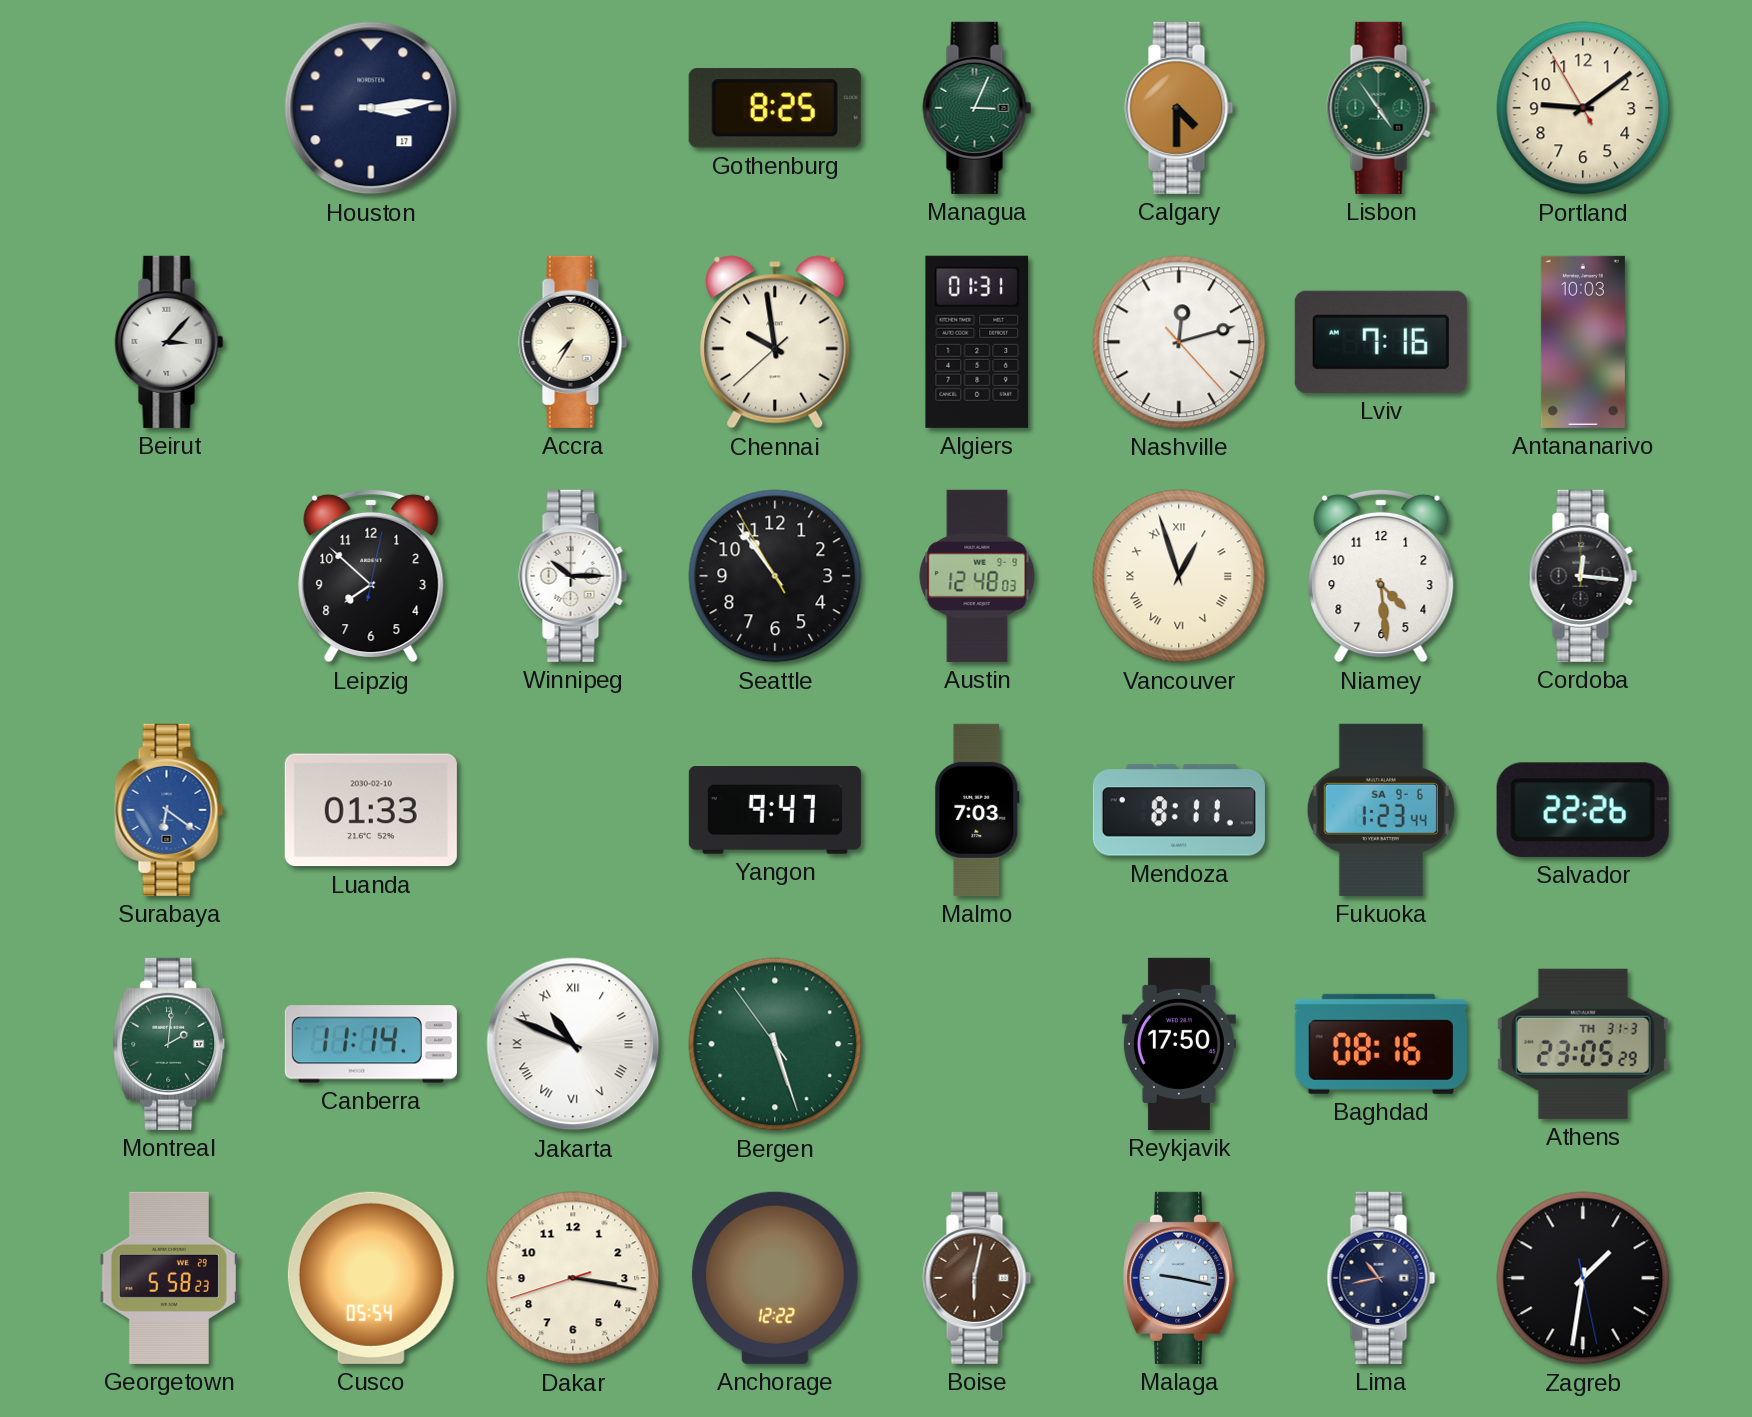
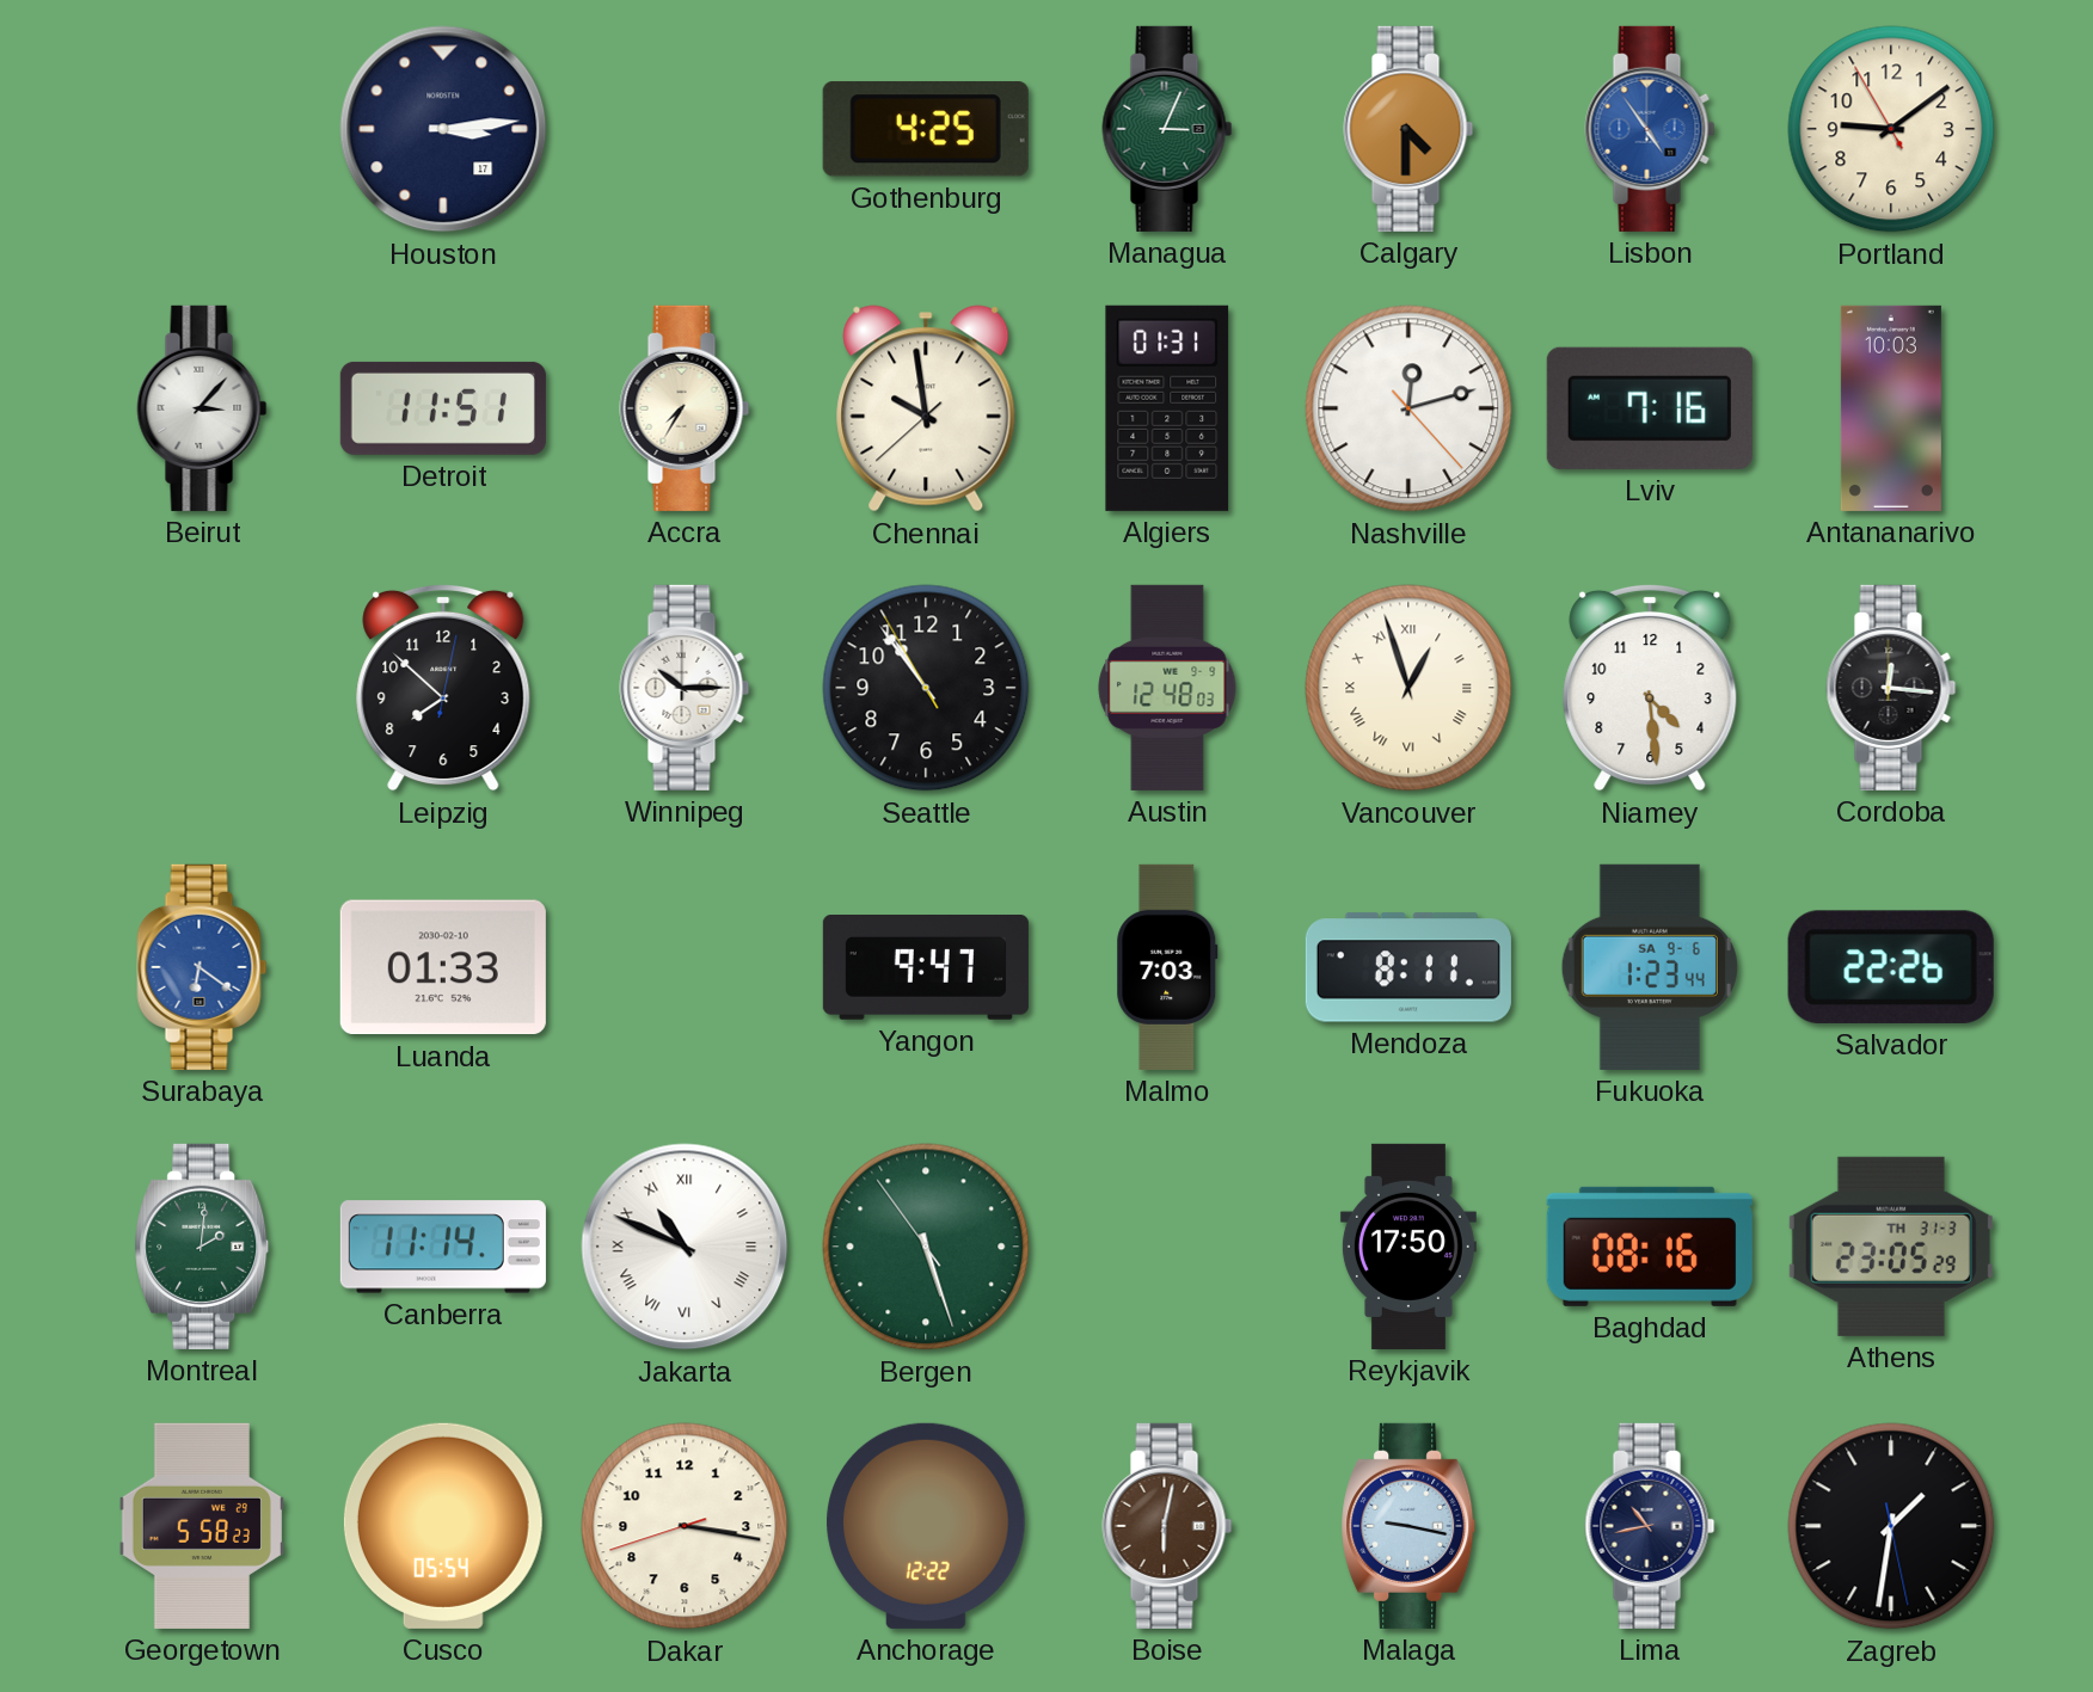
Gothenburg: 8:25 -> 4:25 (926, 129)
Lisbon dial: green -> blue (1650, 129)
Detroit: none -> 11:51 (443, 408)
